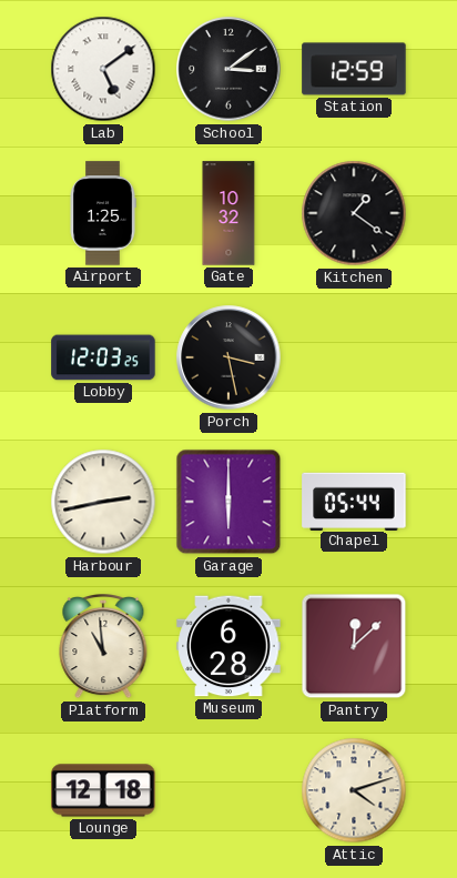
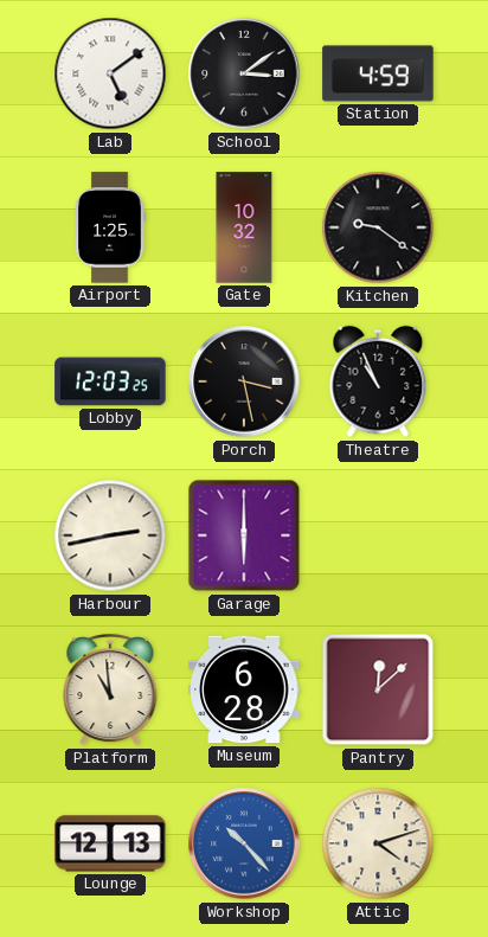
Station: 12:59 -> 4:59 (378, 73)
Kitchen: 1:21 -> 9:21 (378, 227)
Theatre: none -> 10:56 (378, 381)
Chapel: 05:44 -> none (354, 501)
Lounge: 12:18 -> 12:13 (110, 843)
Workshop: none -> 10:23 (244, 843)
